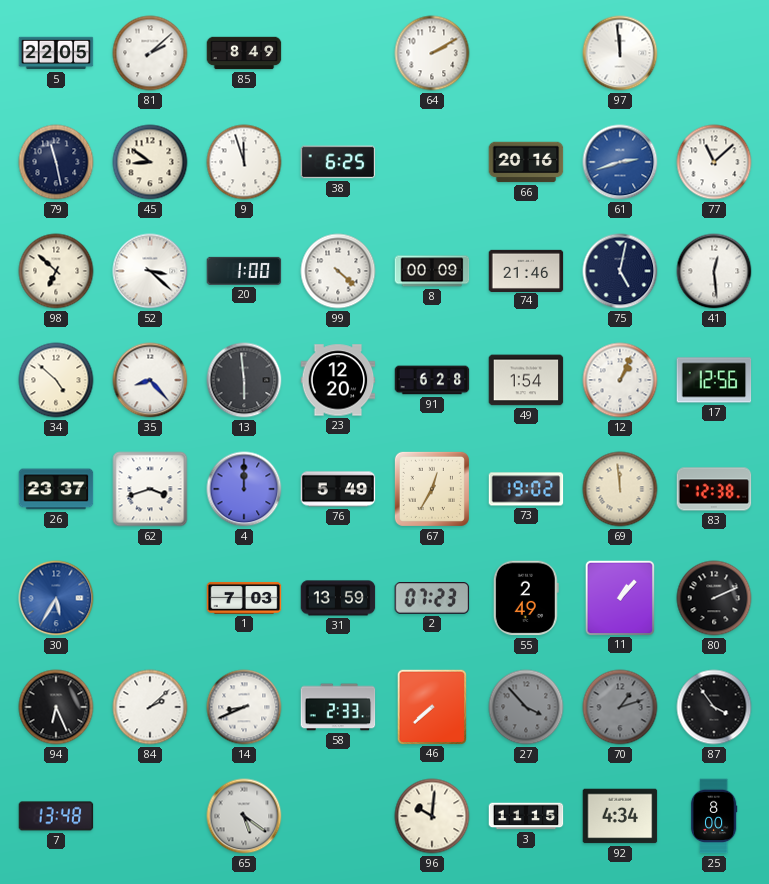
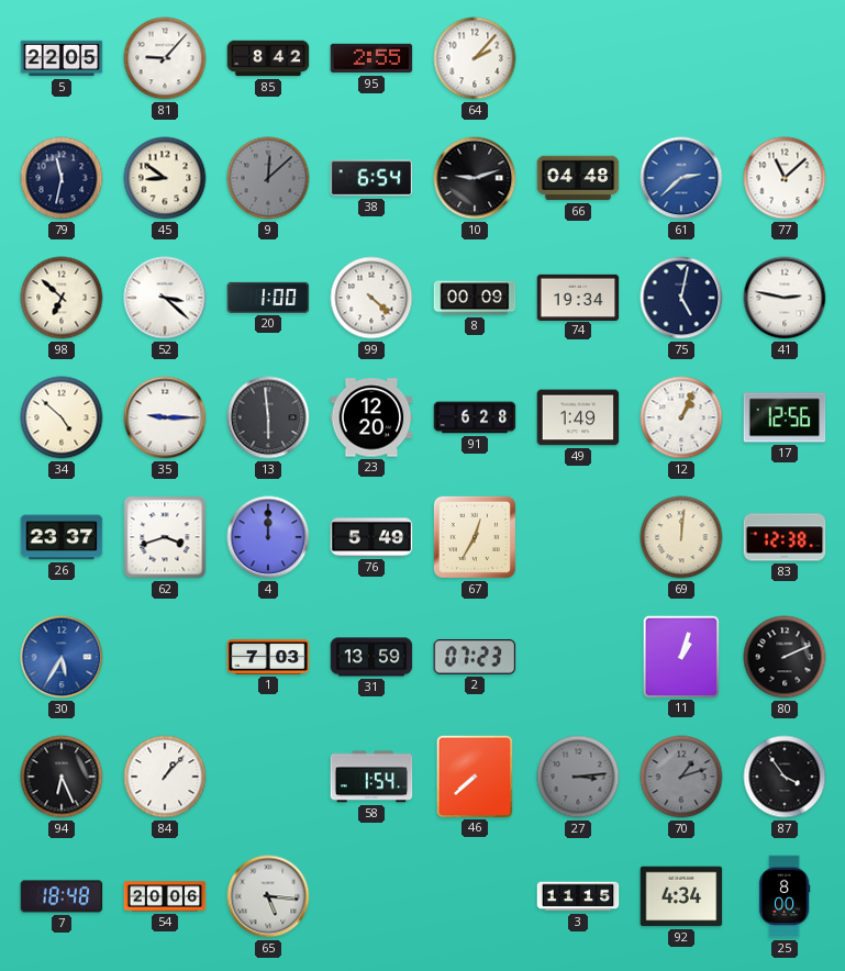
81: 2:08 -> 9:07 (165, 58)
85: 8:49 -> 8:42 (268, 58)
95: none -> 2:55 (371, 58)
64: 2:10 -> 2:07 (475, 58)
97: 11:59 -> none (620, 53)
79: 11:28 -> 11:32 (62, 178)
9: 11:57 -> 12:08 (268, 178)
9 dial: white -> grey (268, 178)
38: 6:25 -> 6:54 (371, 178)
10: none -> 9:12 (475, 178)
66: 20:16 -> 04:48 (578, 178)
61: 2:42 -> 2:38 (681, 178)
74: 21:46 -> 19:34 (578, 297)
41: 12:29 -> 2:47 (785, 298)
35: 8:23 -> 9:15 (165, 417)
49: 1:54 -> 1:49 (578, 417)
73: 19:02 -> none (526, 489)
69: 11:59 -> 12:01 (681, 537)
55: 2:49 -> none (526, 598)
11: 1:07 -> 1:03 (680, 656)
84: 2:08 -> 1:07 (165, 777)
14: 8:41 -> none (244, 707)
58: 2:33 -> 1:54 (371, 777)
27: 3:53 -> 3:14 (578, 777)
7: 13:48 -> 18:48 (62, 896)
54: none -> 20:06 (165, 896)
65: 5:21 -> 5:16 (268, 896)
96: 10:01 -> none (432, 816)
